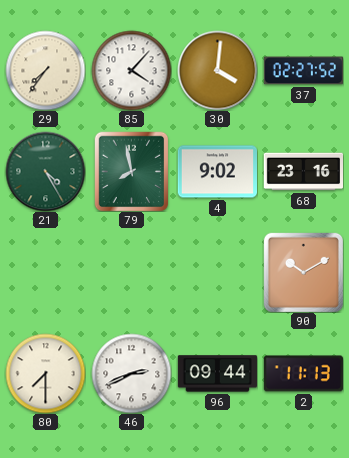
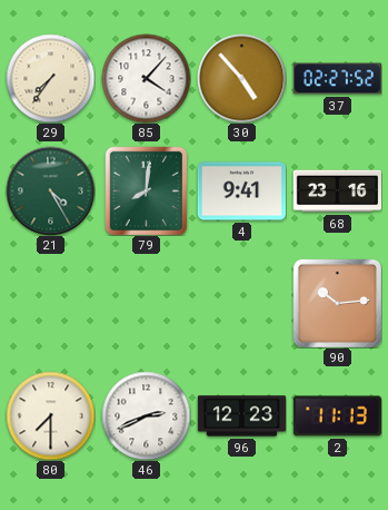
30: 4:01 -> 4:53 (241, 78)
79: 7:58 -> 8:01 (147, 190)
4: 9:02 -> 9:41 (241, 192)
90: 10:10 -> 10:14 (337, 303)
96: 09:44 -> 12:23 (241, 416)
